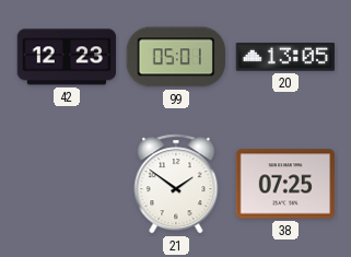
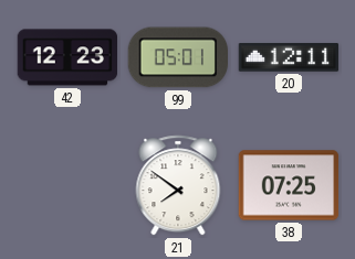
20: 13:05 -> 12:11 (289, 57)
21: 1:51 -> 7:51 (178, 185)
